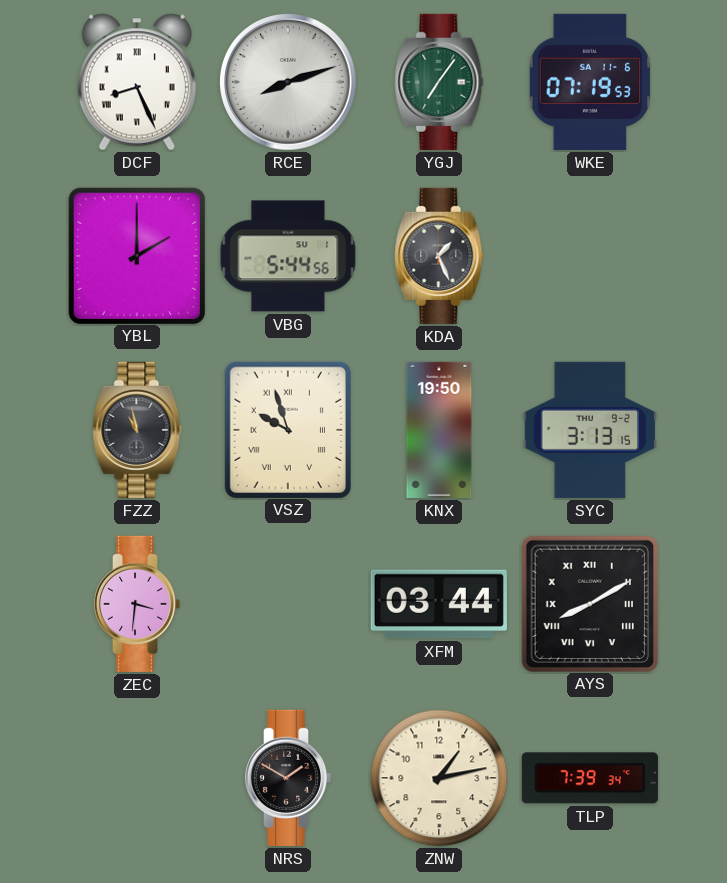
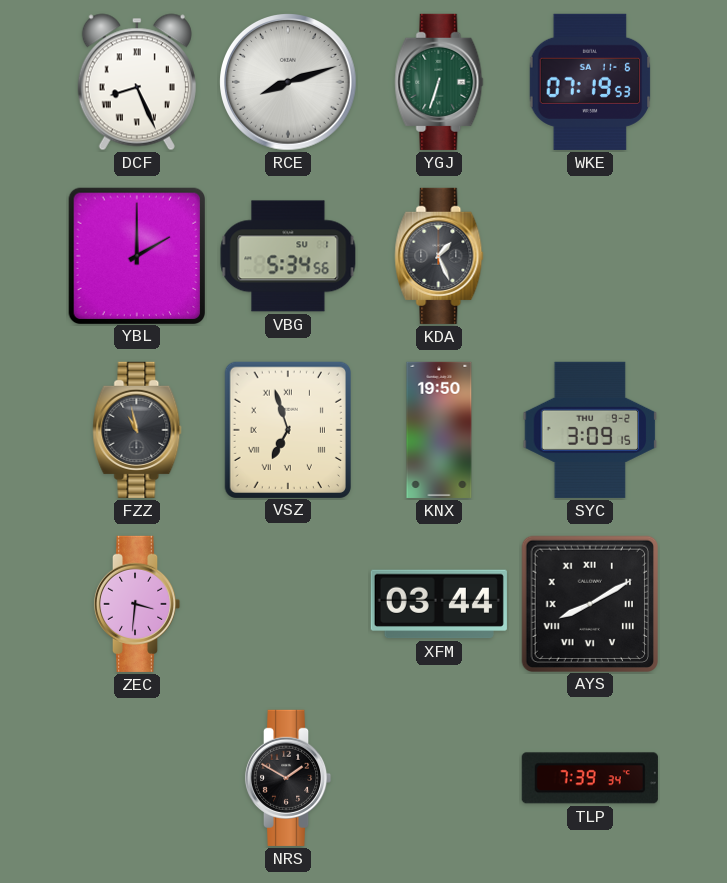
YGJ: 7:06 -> 6:33 (439, 82)
VBG: 5:44 -> 5:34 (288, 256)
VSZ: 9:57 -> 6:57 (288, 429)
SYC: 3:13 -> 3:09 (590, 430)
ZNW: 1:13 -> none (439, 778)
